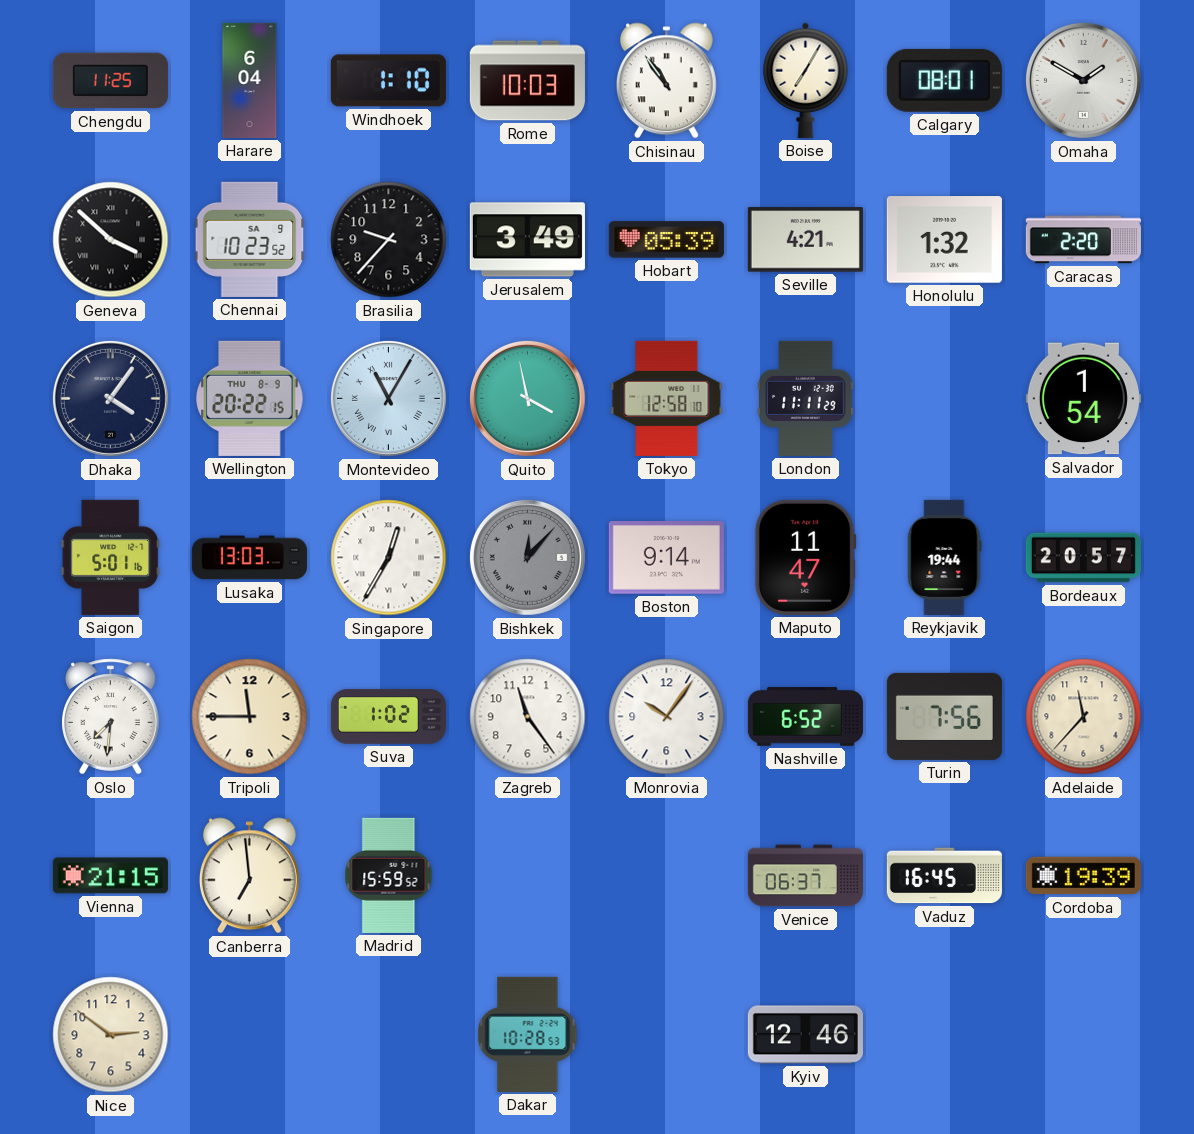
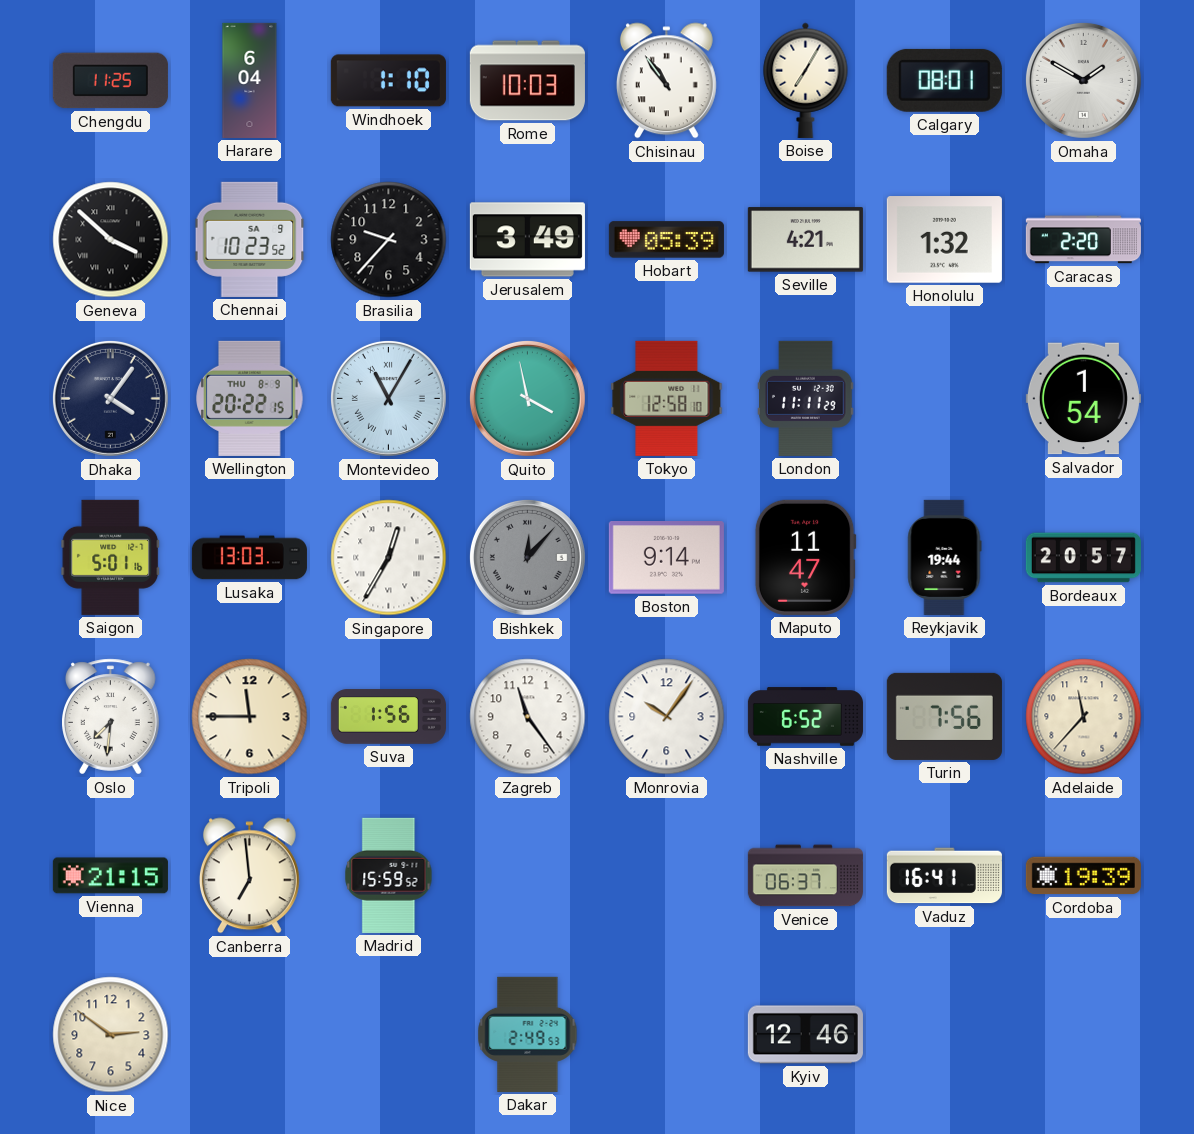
Suva: 1:02 -> 1:56 (388, 717)
Vaduz: 16:45 -> 16:41 (944, 876)
Dakar: 10:28 -> 2:49 (528, 1034)
